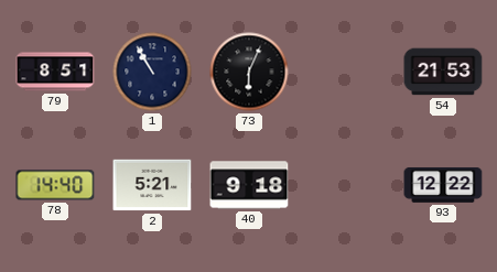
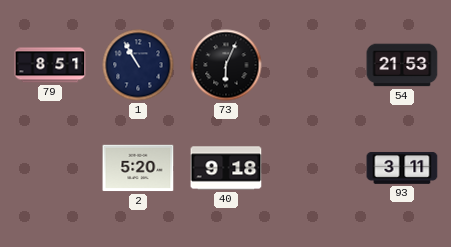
78: 14:40 -> none (55, 185)
2: 5:21 -> 5:20 (138, 168)
93: 12:22 -> 3:11 (402, 168)
